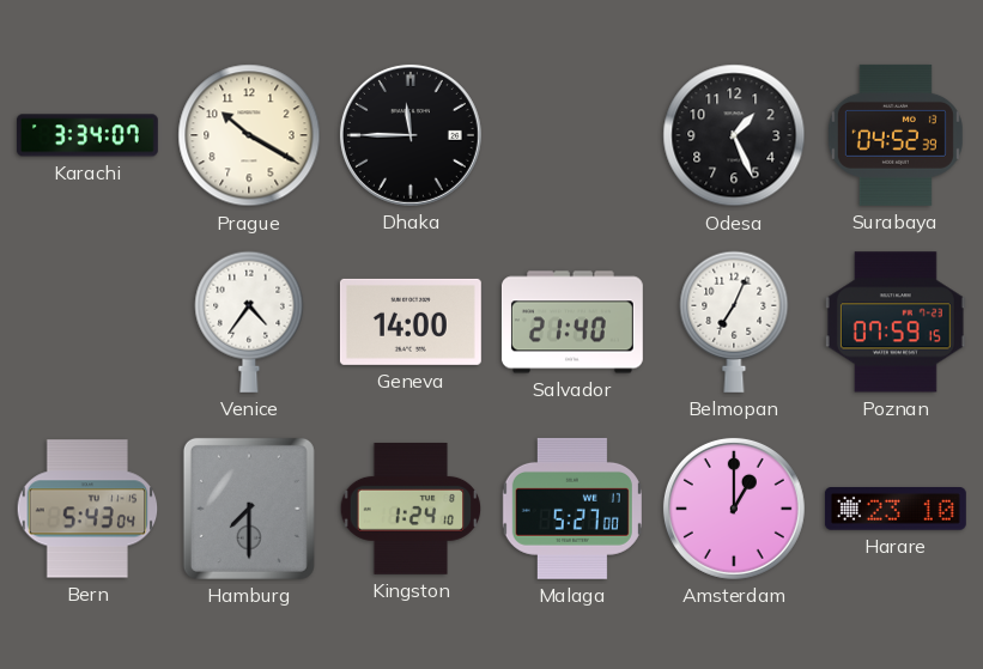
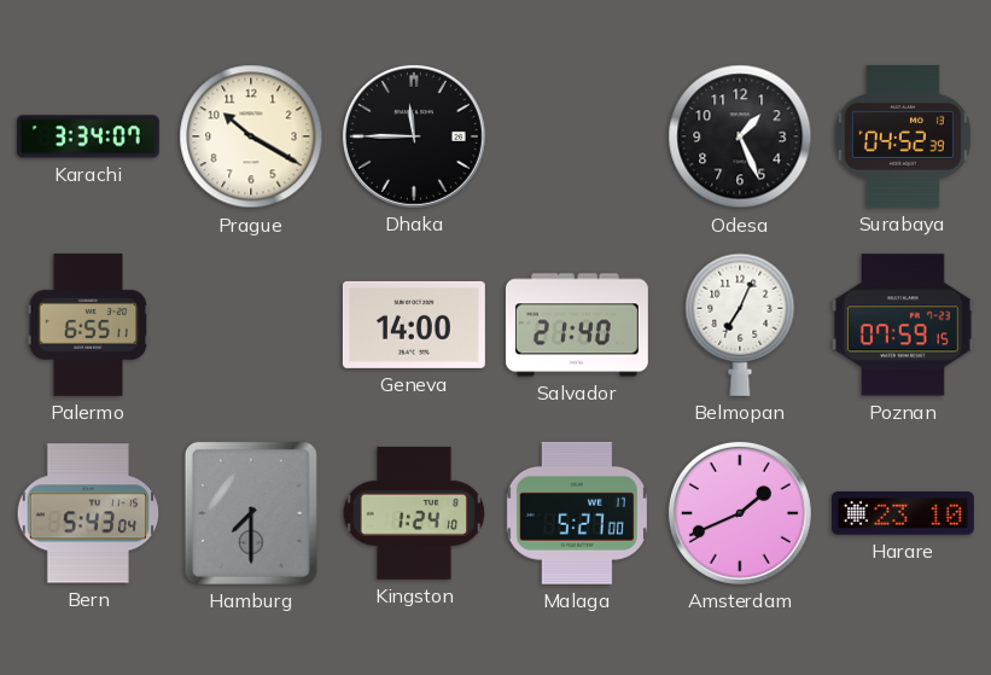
Palermo: none -> 6:55 (88, 325)
Venice: 4:36 -> none (249, 322)
Amsterdam: 1:00 -> 1:41 (740, 513)
